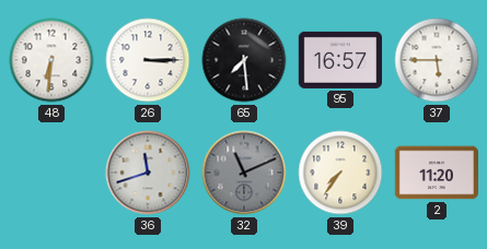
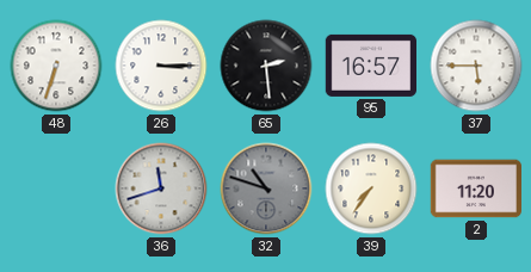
48: 6:31 -> 6:33 (56, 66)
65: 7:29 -> 2:29 (266, 66)
32: 11:11 -> 10:48 (266, 188)
